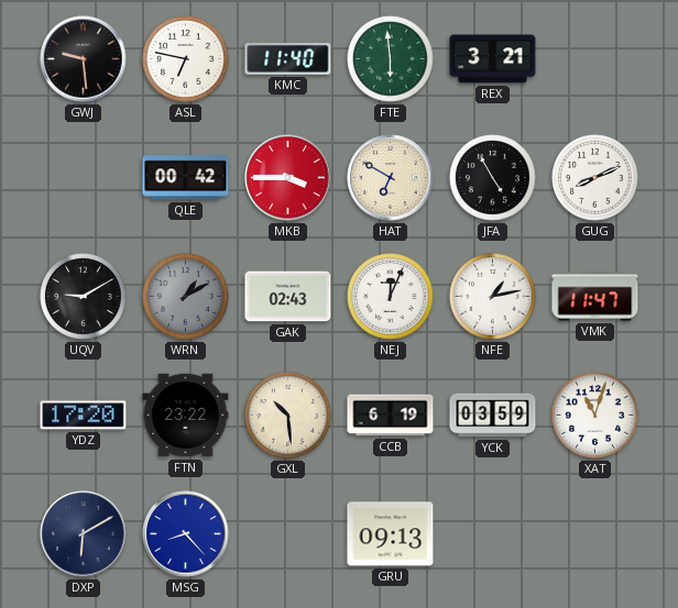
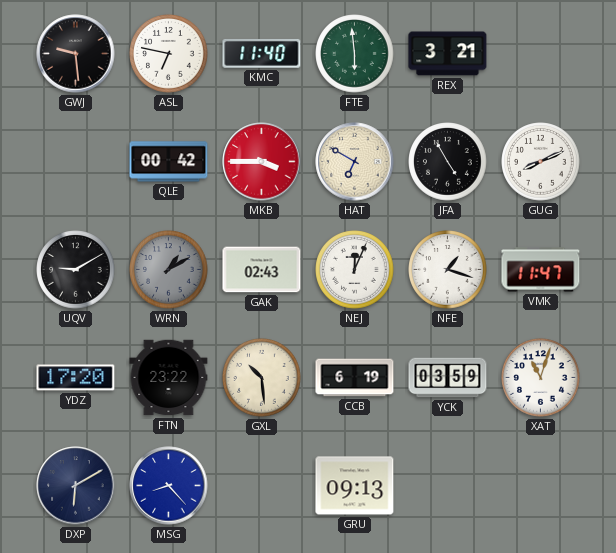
NFE: 1:13 -> 1:18 (448, 270)
